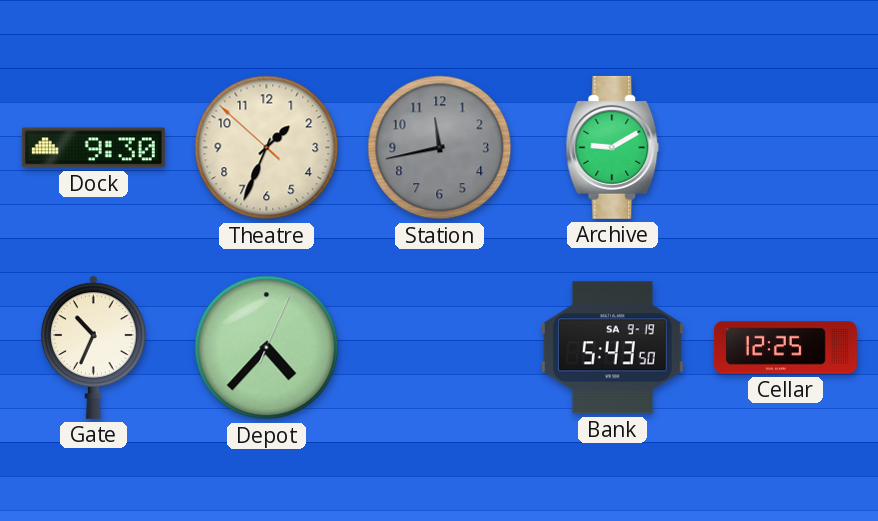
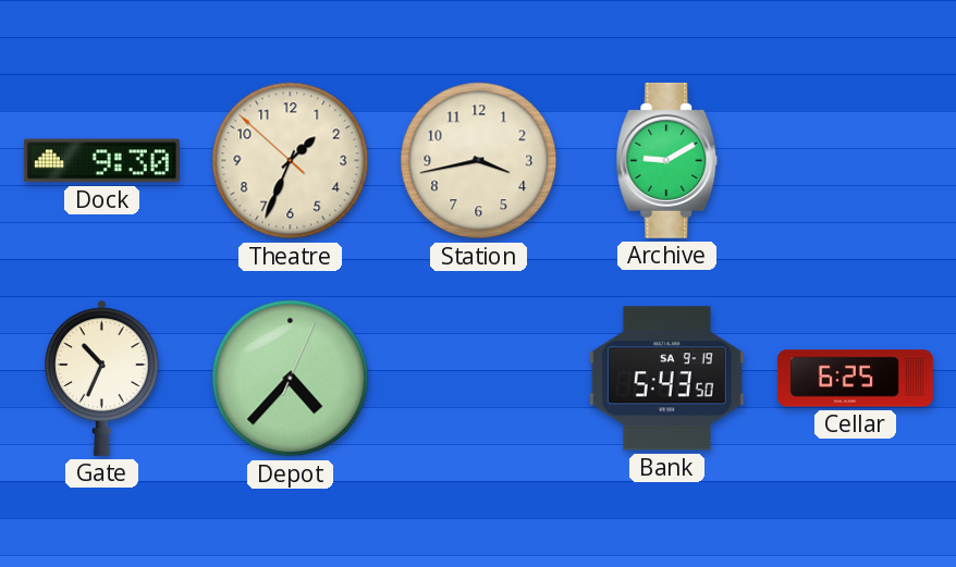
Station: 11:43 -> 3:43 (479, 161)
Station dial: grey -> cream (479, 161)
Cellar: 12:25 -> 6:25 (855, 379)
